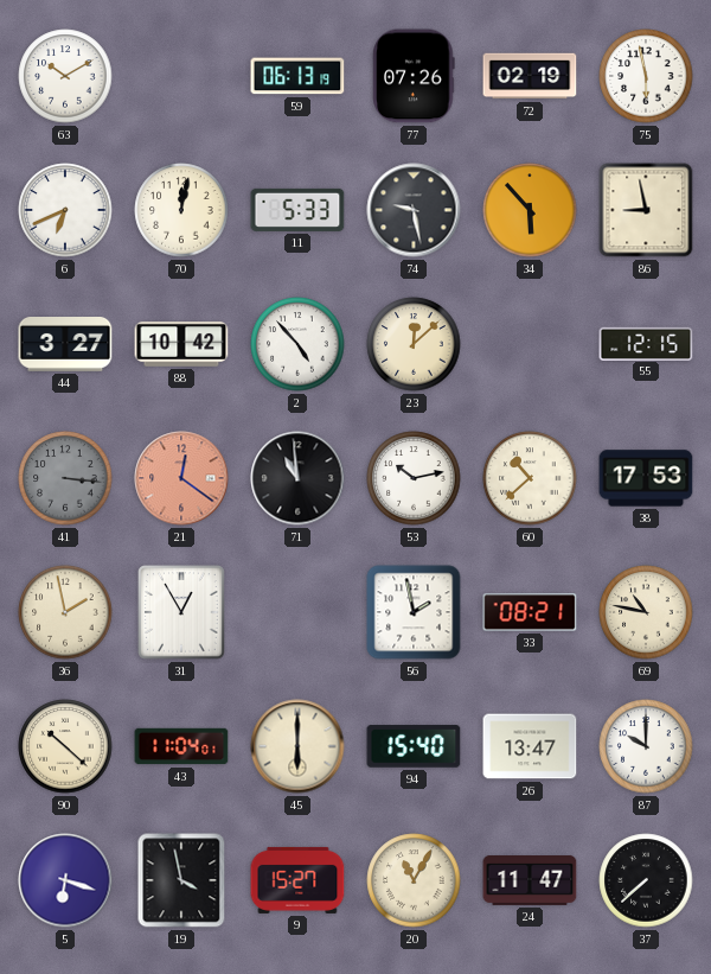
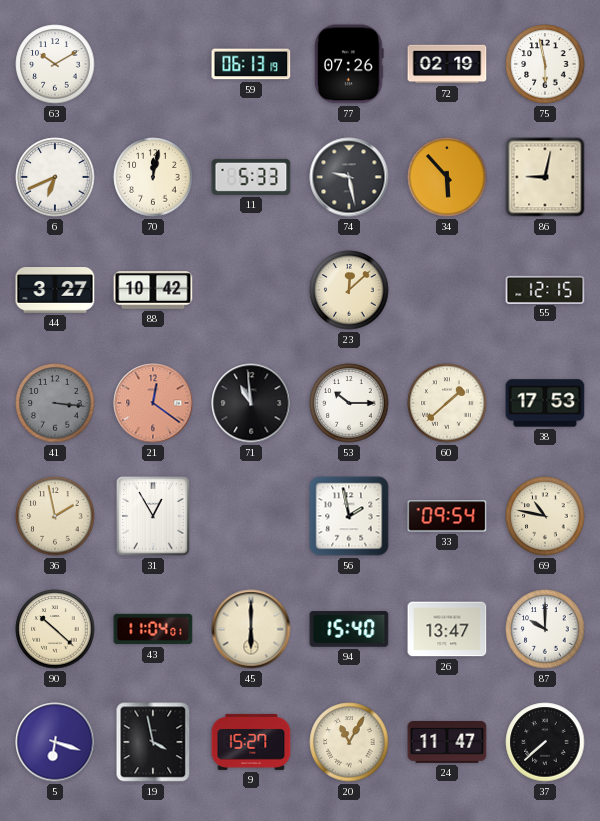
86: 8:58 -> 9:02 (545, 177)
2: 4:53 -> none (297, 344)
53: 10:13 -> 10:15 (349, 403)
60: 10:38 -> 1:38 (447, 403)
33: 08:21 -> 09:54 (447, 516)
